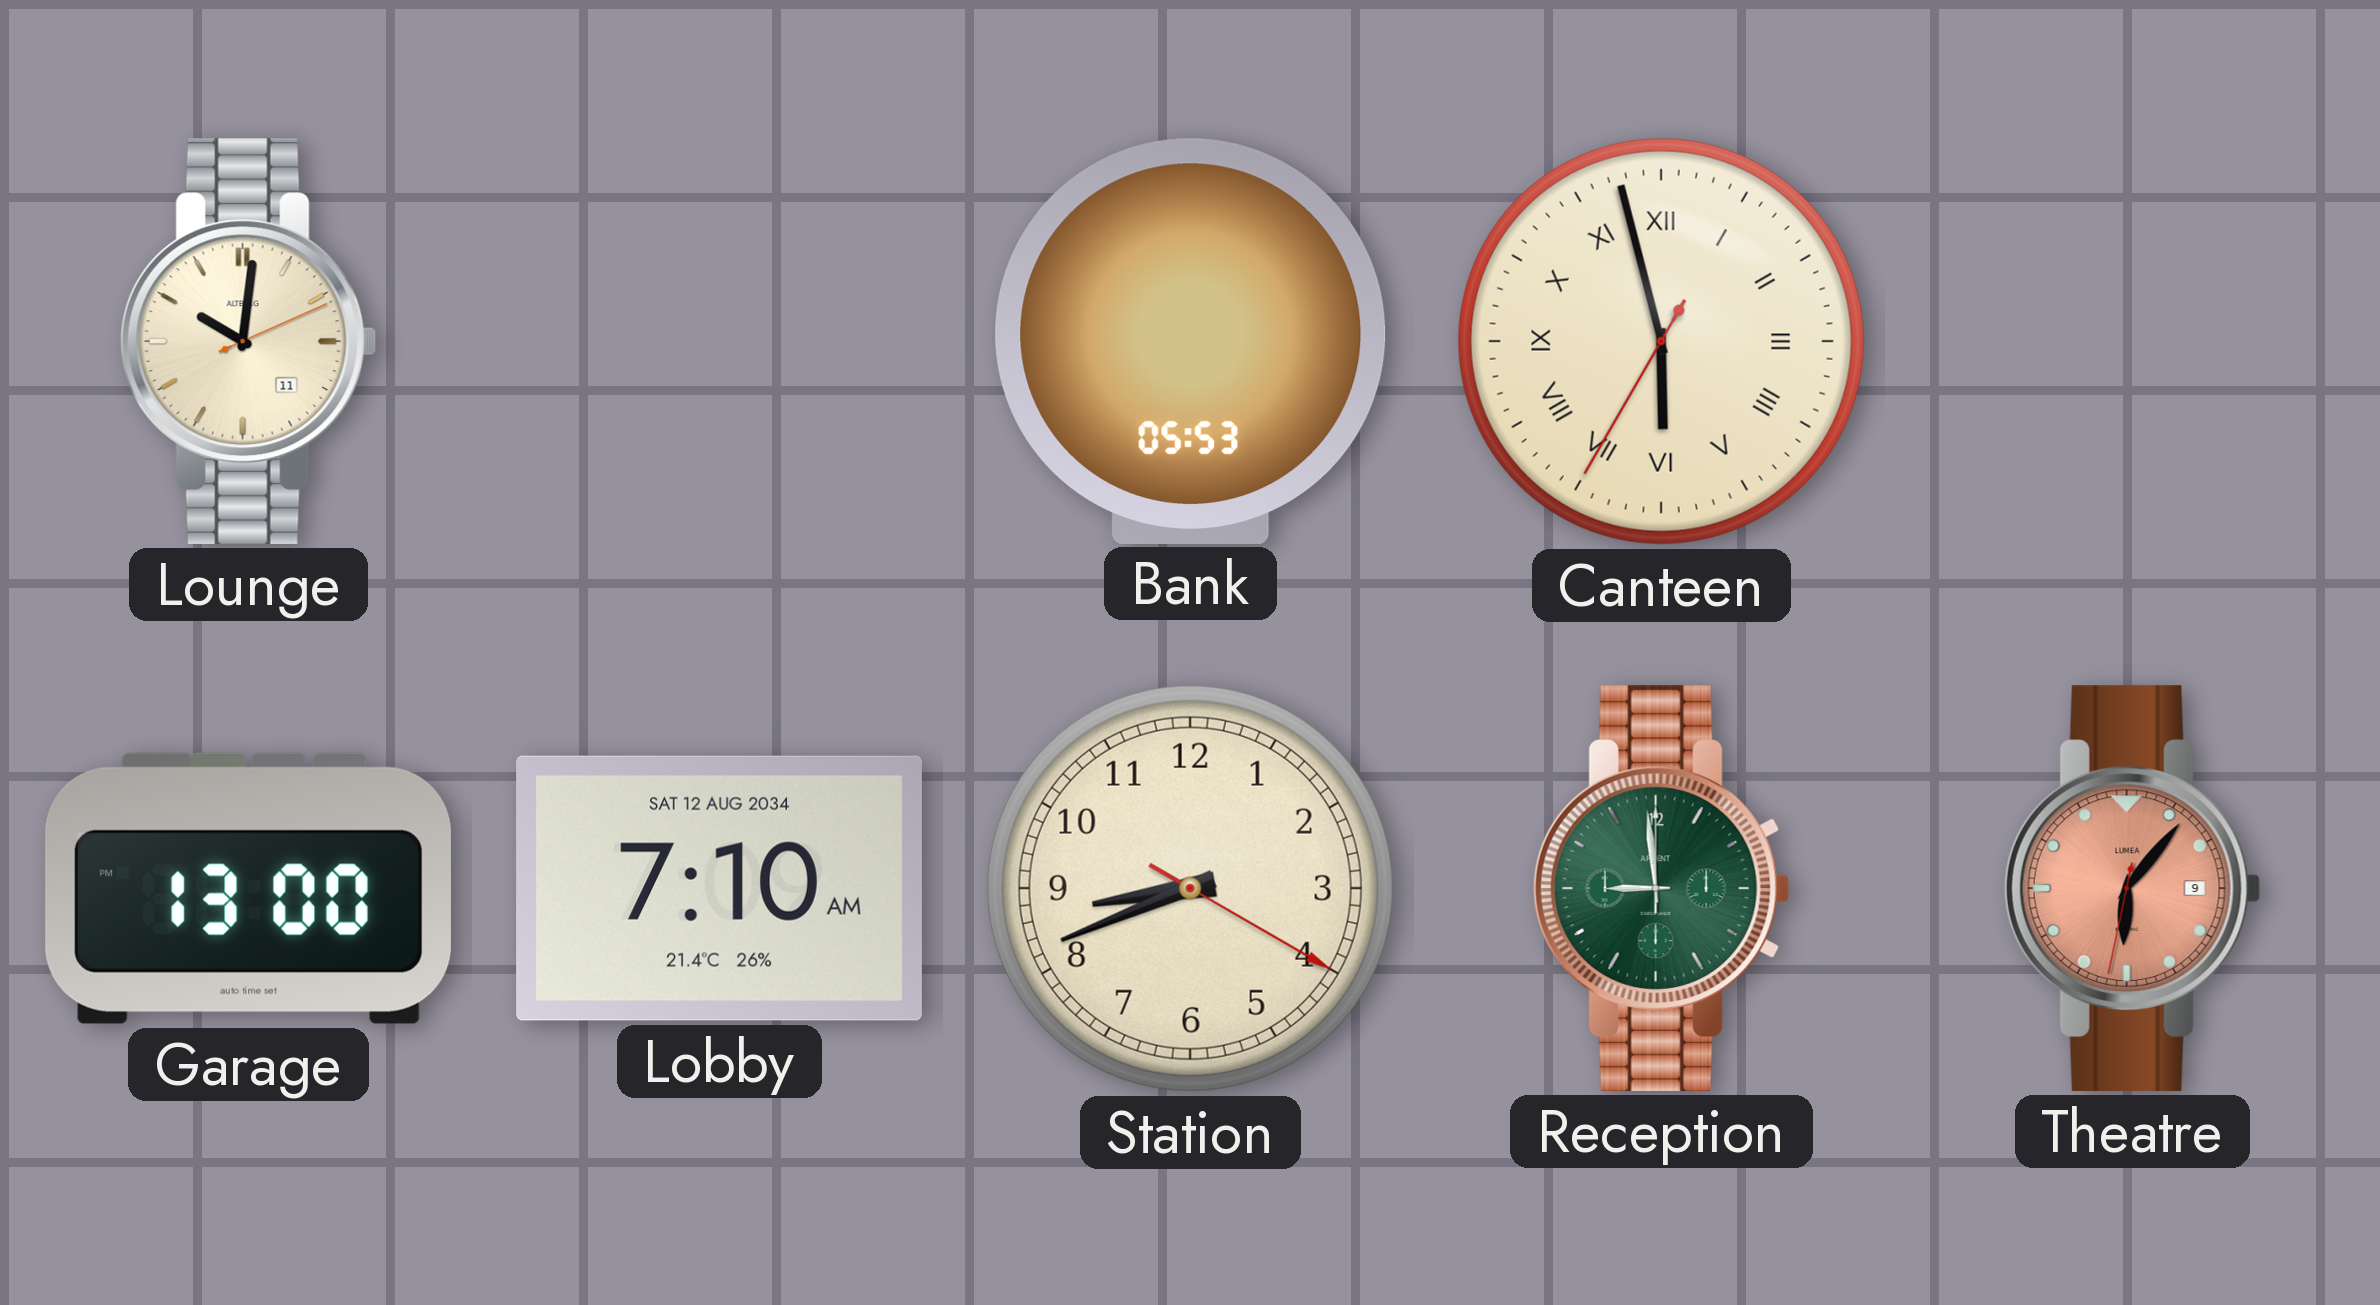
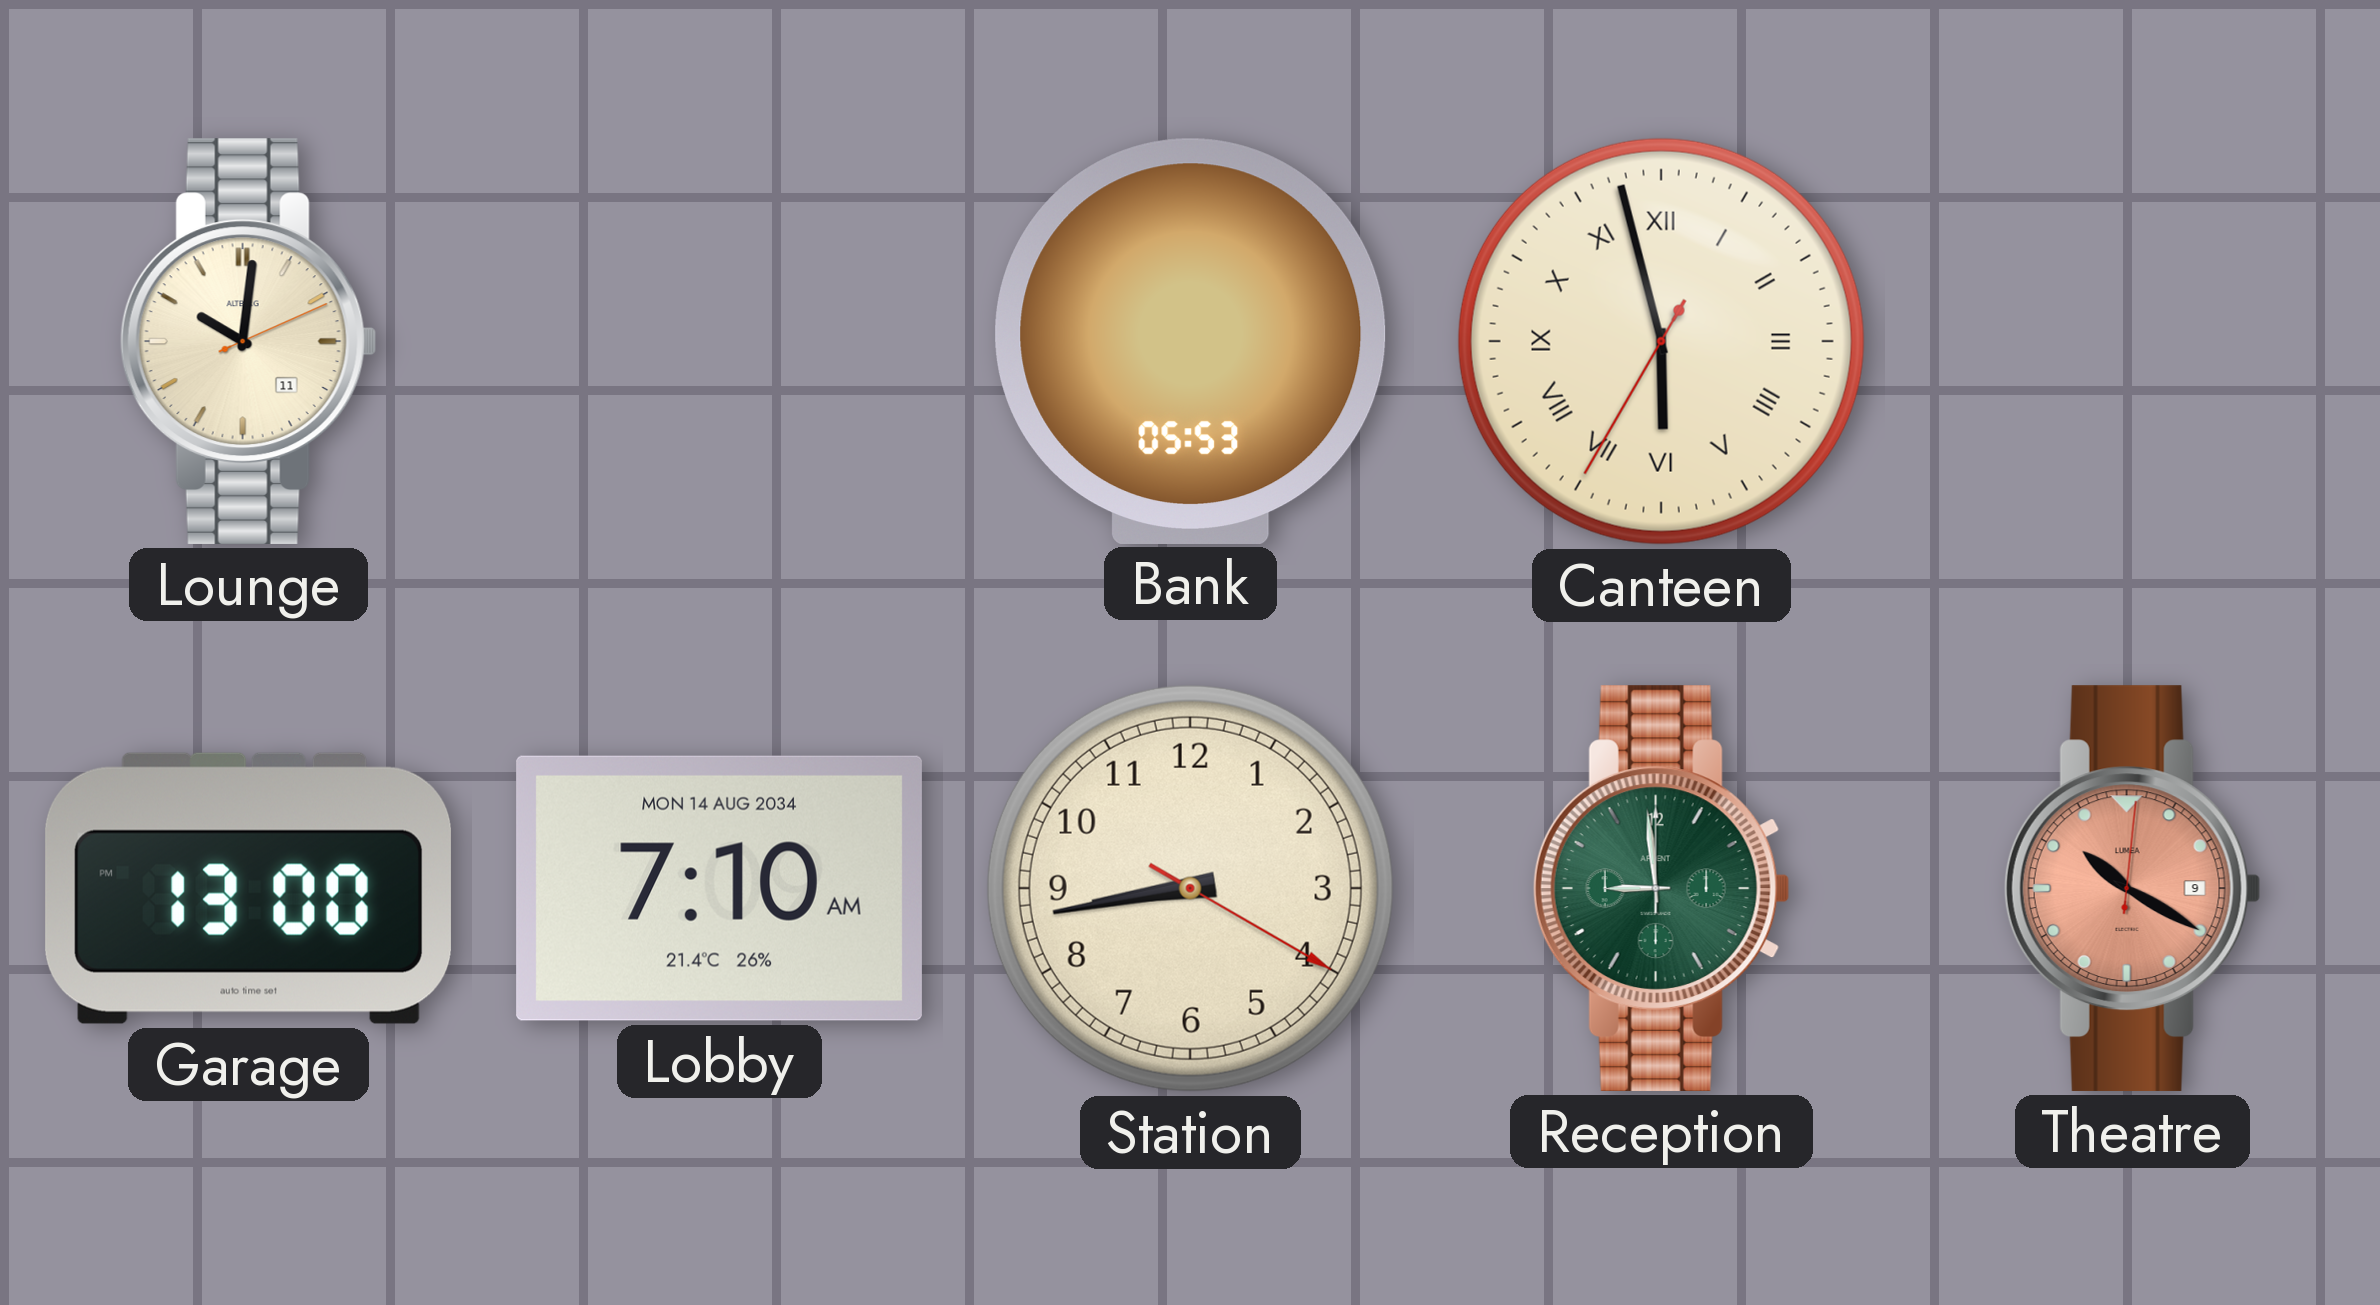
Lobby date: SAT 12 AUG 2034 -> MON 14 AUG 2034 (719, 888)
Station: 8:41 -> 8:43 (1190, 888)
Theatre: 6:06 -> 10:20 (2132, 888)
